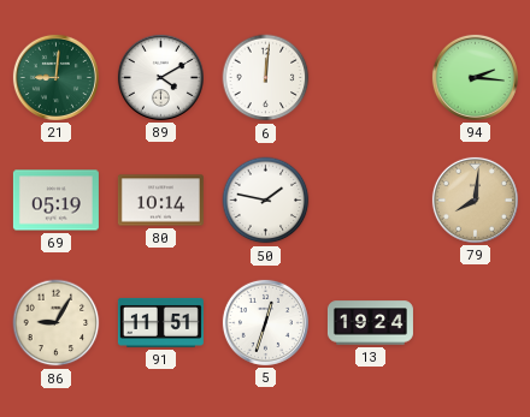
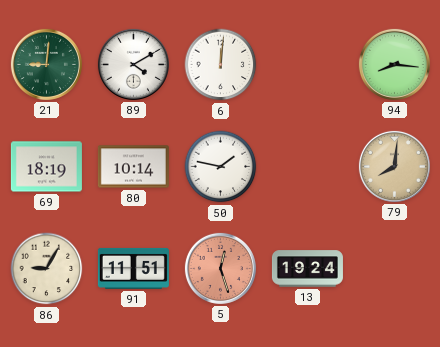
94: 2:16 -> 8:16 (394, 64)
69: 05:19 -> 18:19 (46, 167)
5: 12:33 -> 12:27 (220, 268)
5 dial: white -> salmon (220, 268)
